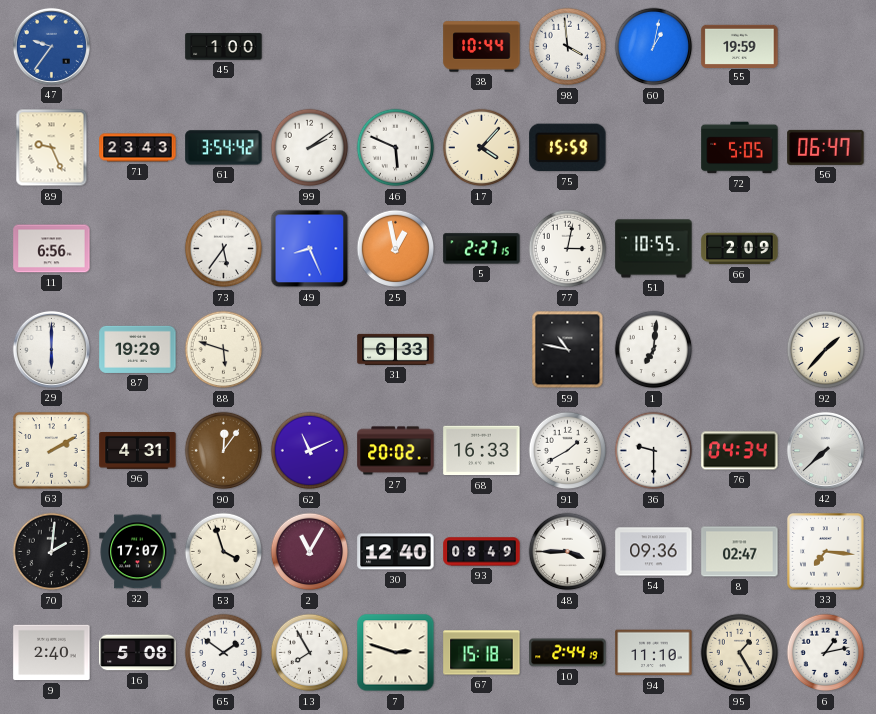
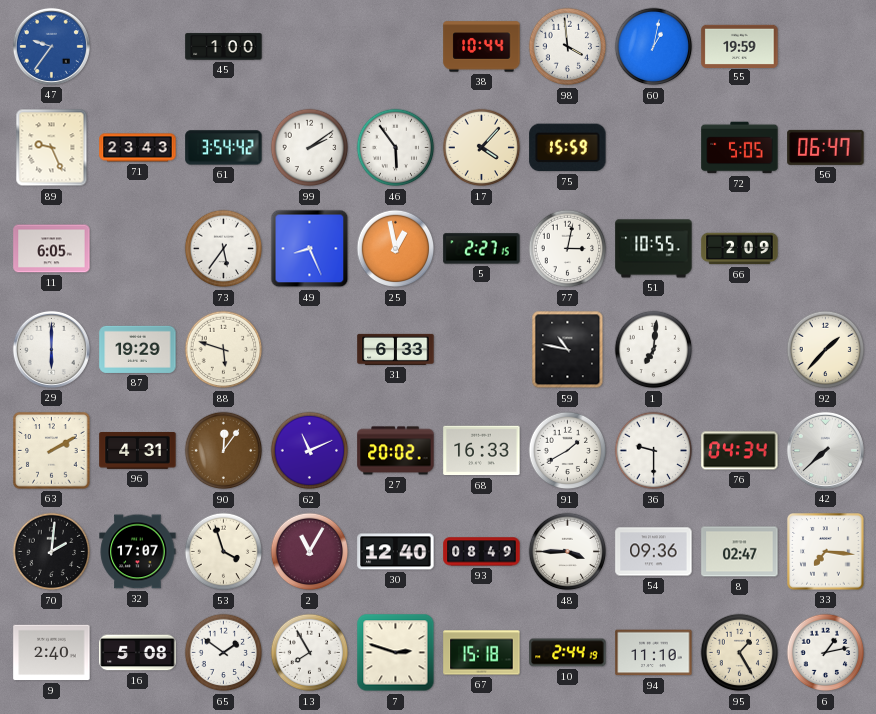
46: 5:49 -> 5:54 (396, 148)
11: 6:56 -> 6:05 (52, 249)
